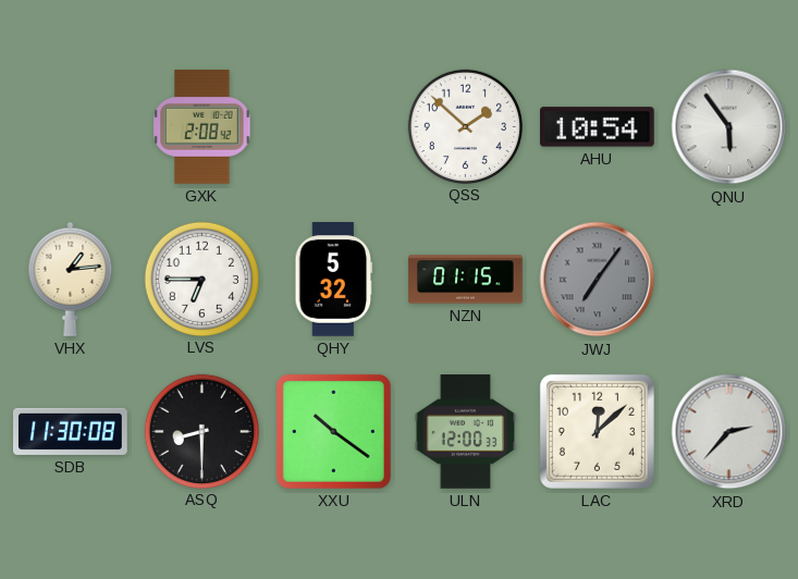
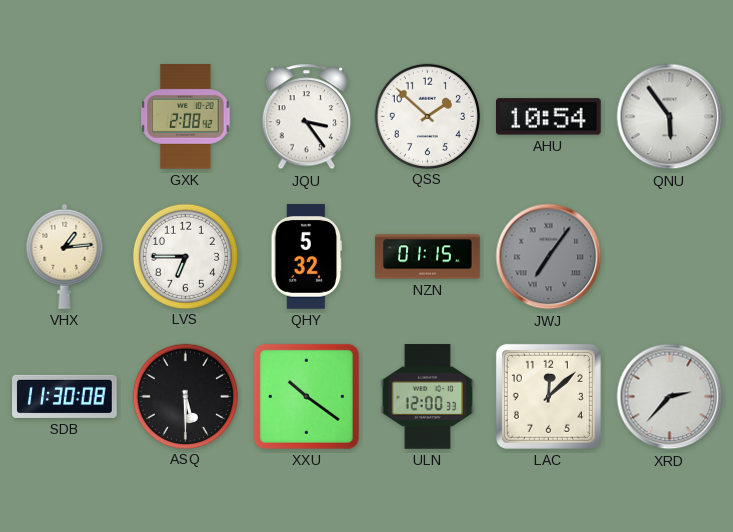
JQU: none -> 3:24 (306, 117)
ASQ: 8:30 -> 5:30 (185, 396)
